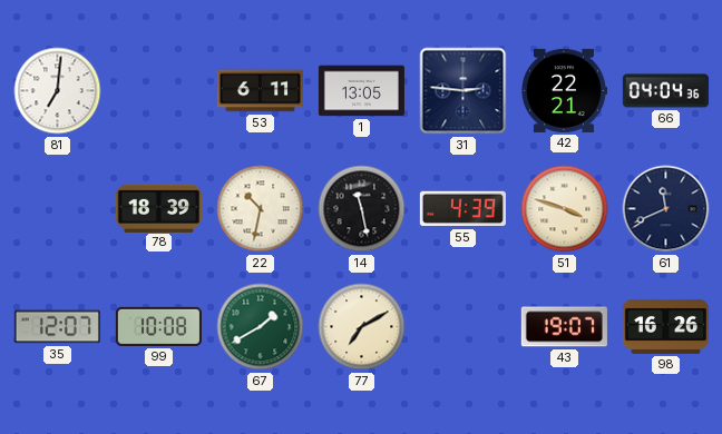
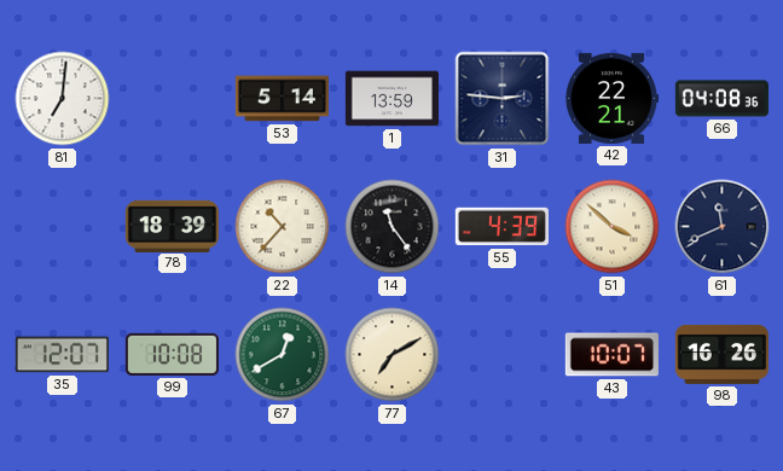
53: 6:11 -> 5:14 (282, 99)
1: 13:05 -> 13:59 (391, 99)
66: 04:04 -> 04:08 (721, 99)
22: 10:32 -> 10:37 (283, 227)
14: 11:28 -> 11:24 (393, 227)
51: 3:48 -> 3:52 (613, 227)
67: 1:40 -> 12:40 (283, 355)
43: 19:07 -> 10:07 (611, 355)
